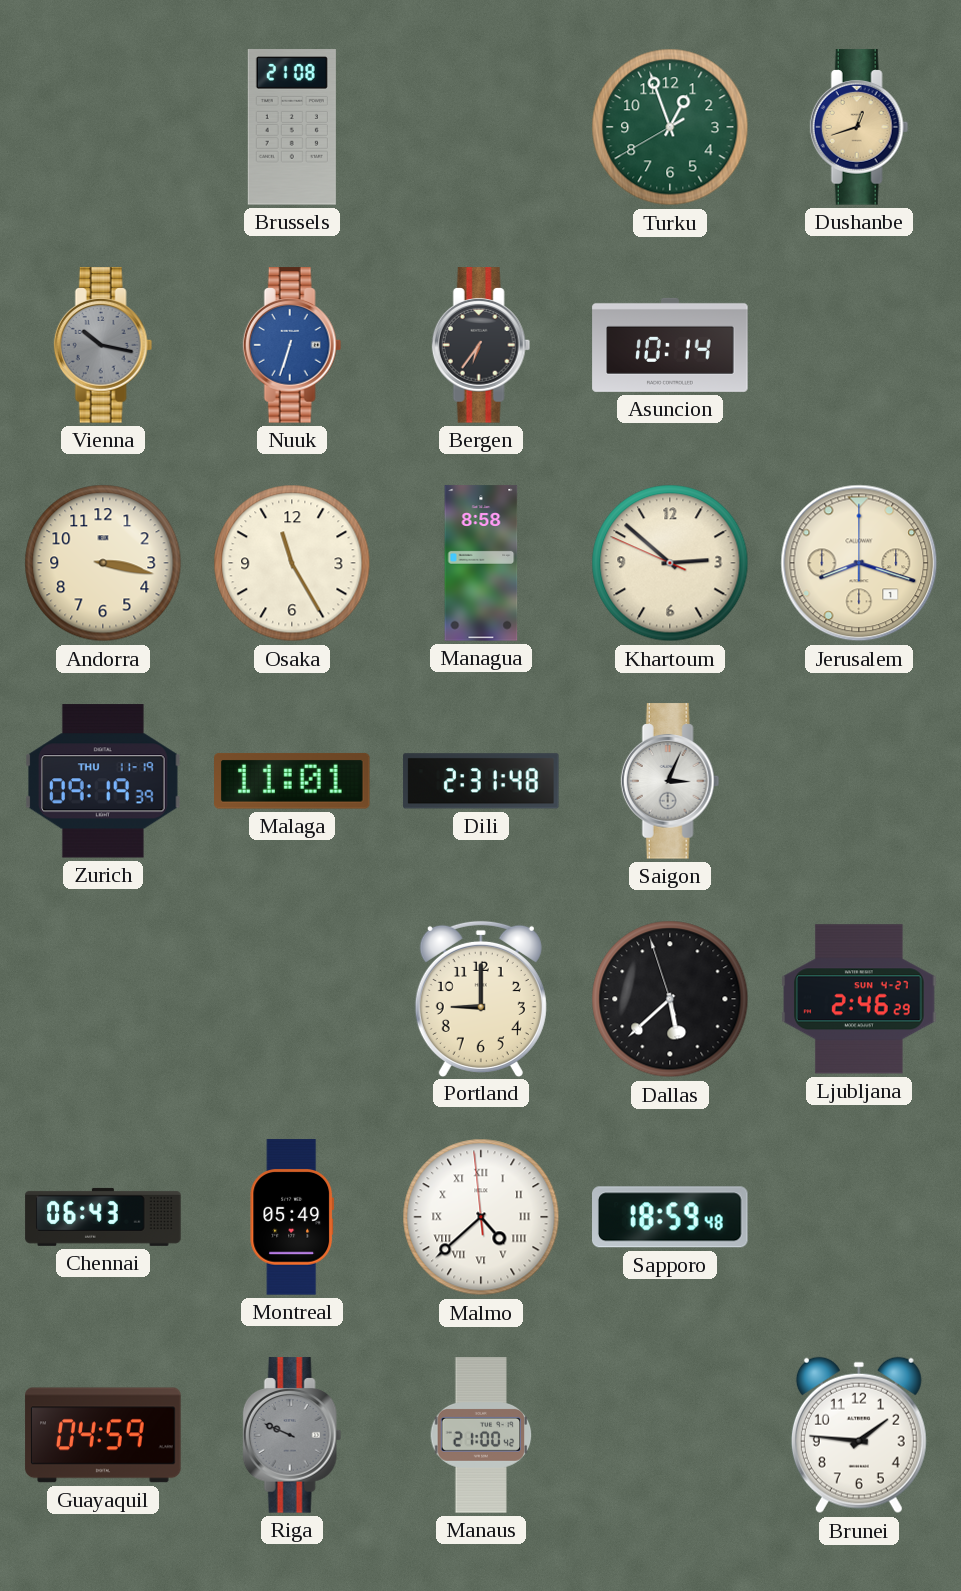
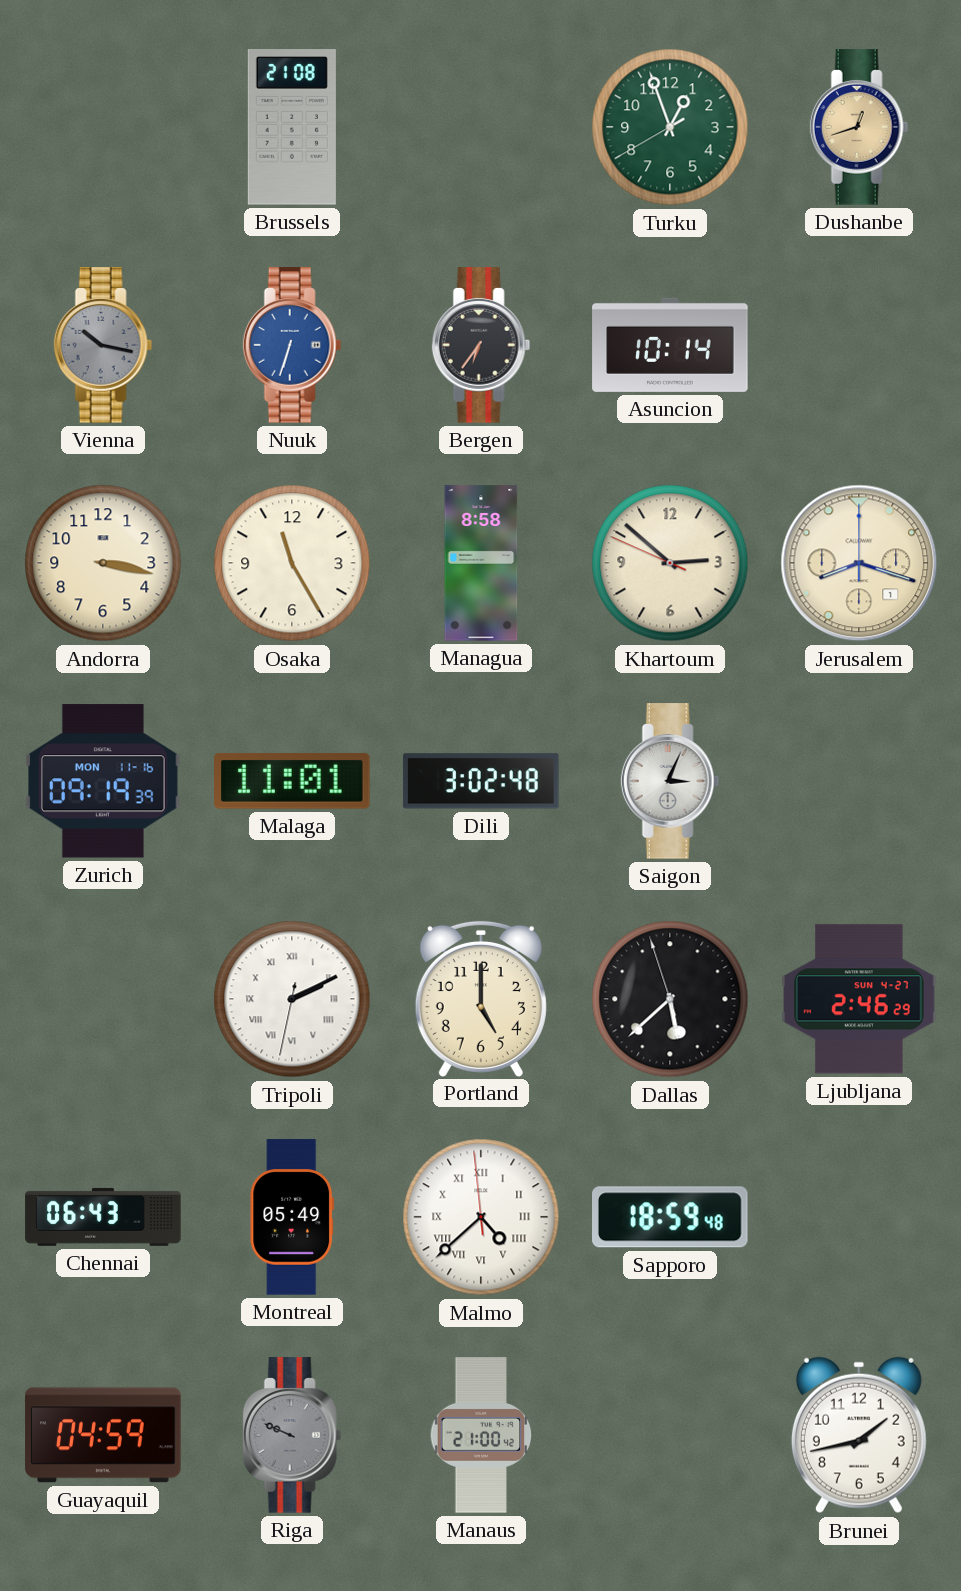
Zurich date: THU 11-19 -> MON 11-16 (104, 781)
Dili: 2:31 -> 3:02 (481, 781)
Tripoli: none -> 2:10 (292, 999)
Portland: 9:00 -> 5:00 (481, 998)
Brunei: 1:46 -> 1:43 (859, 1435)
